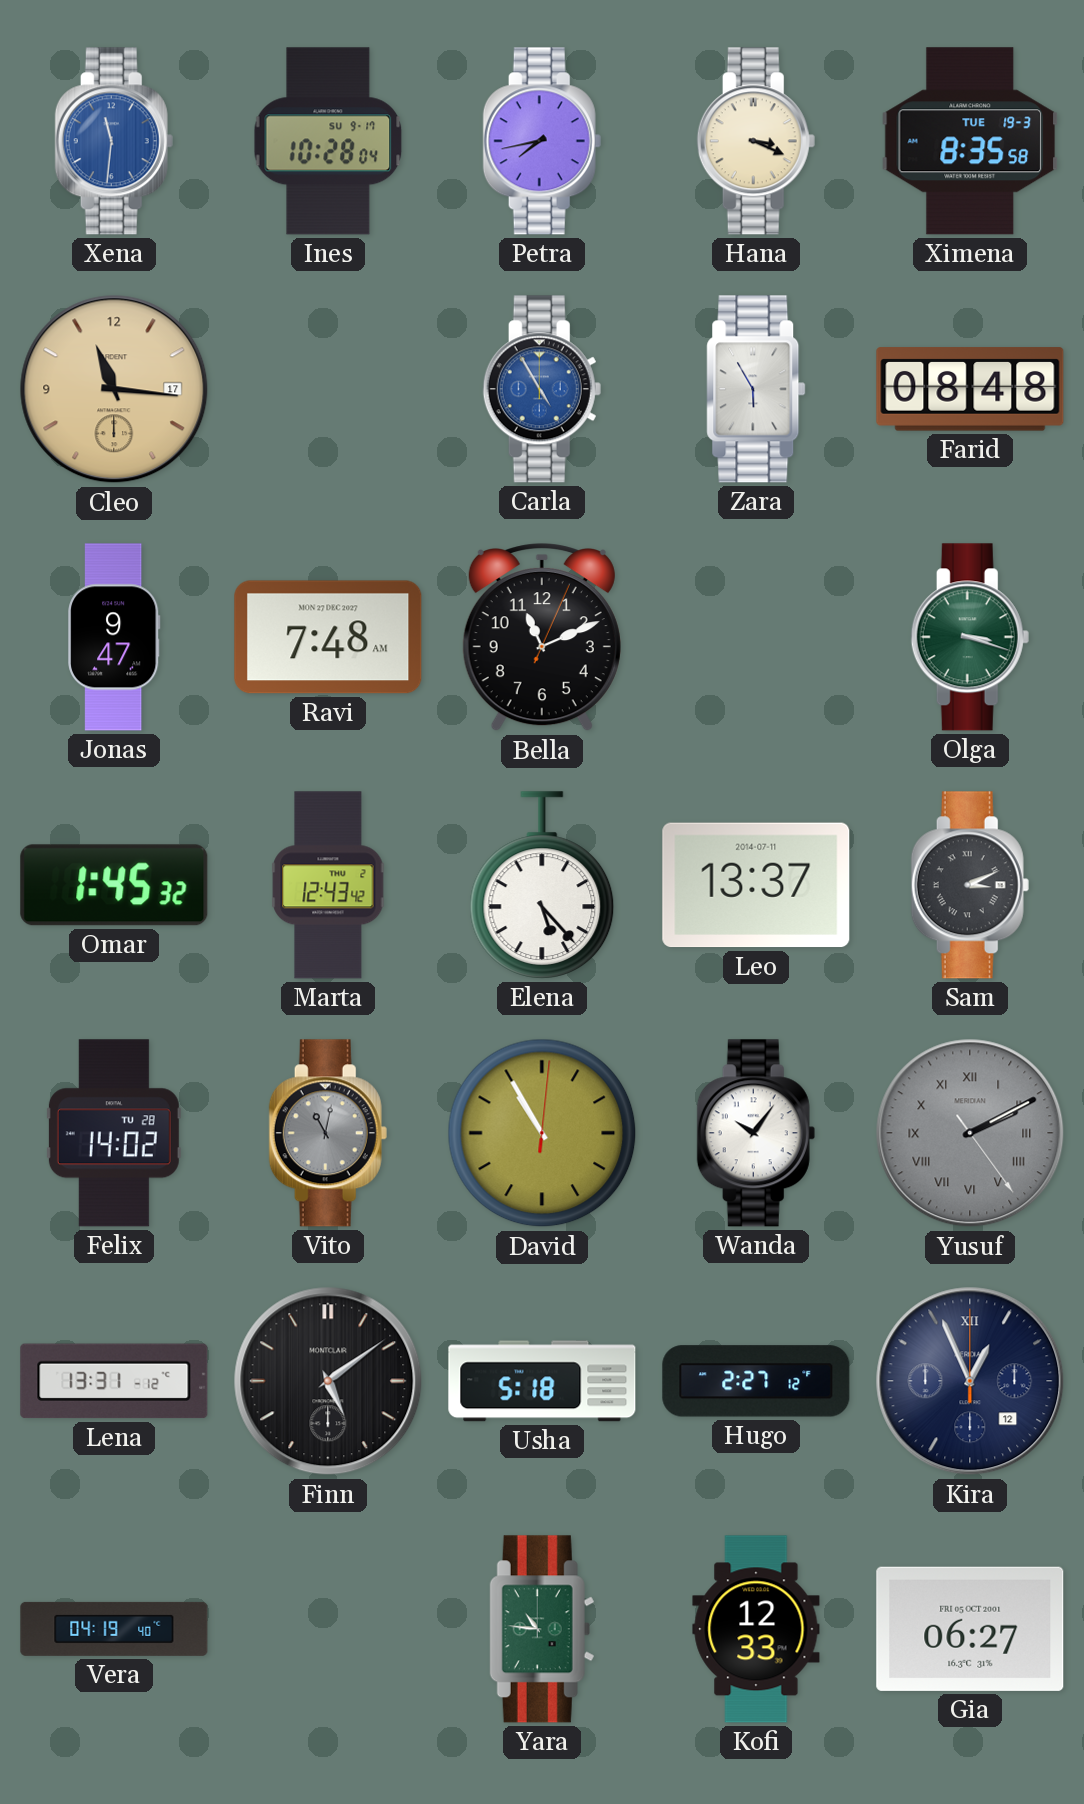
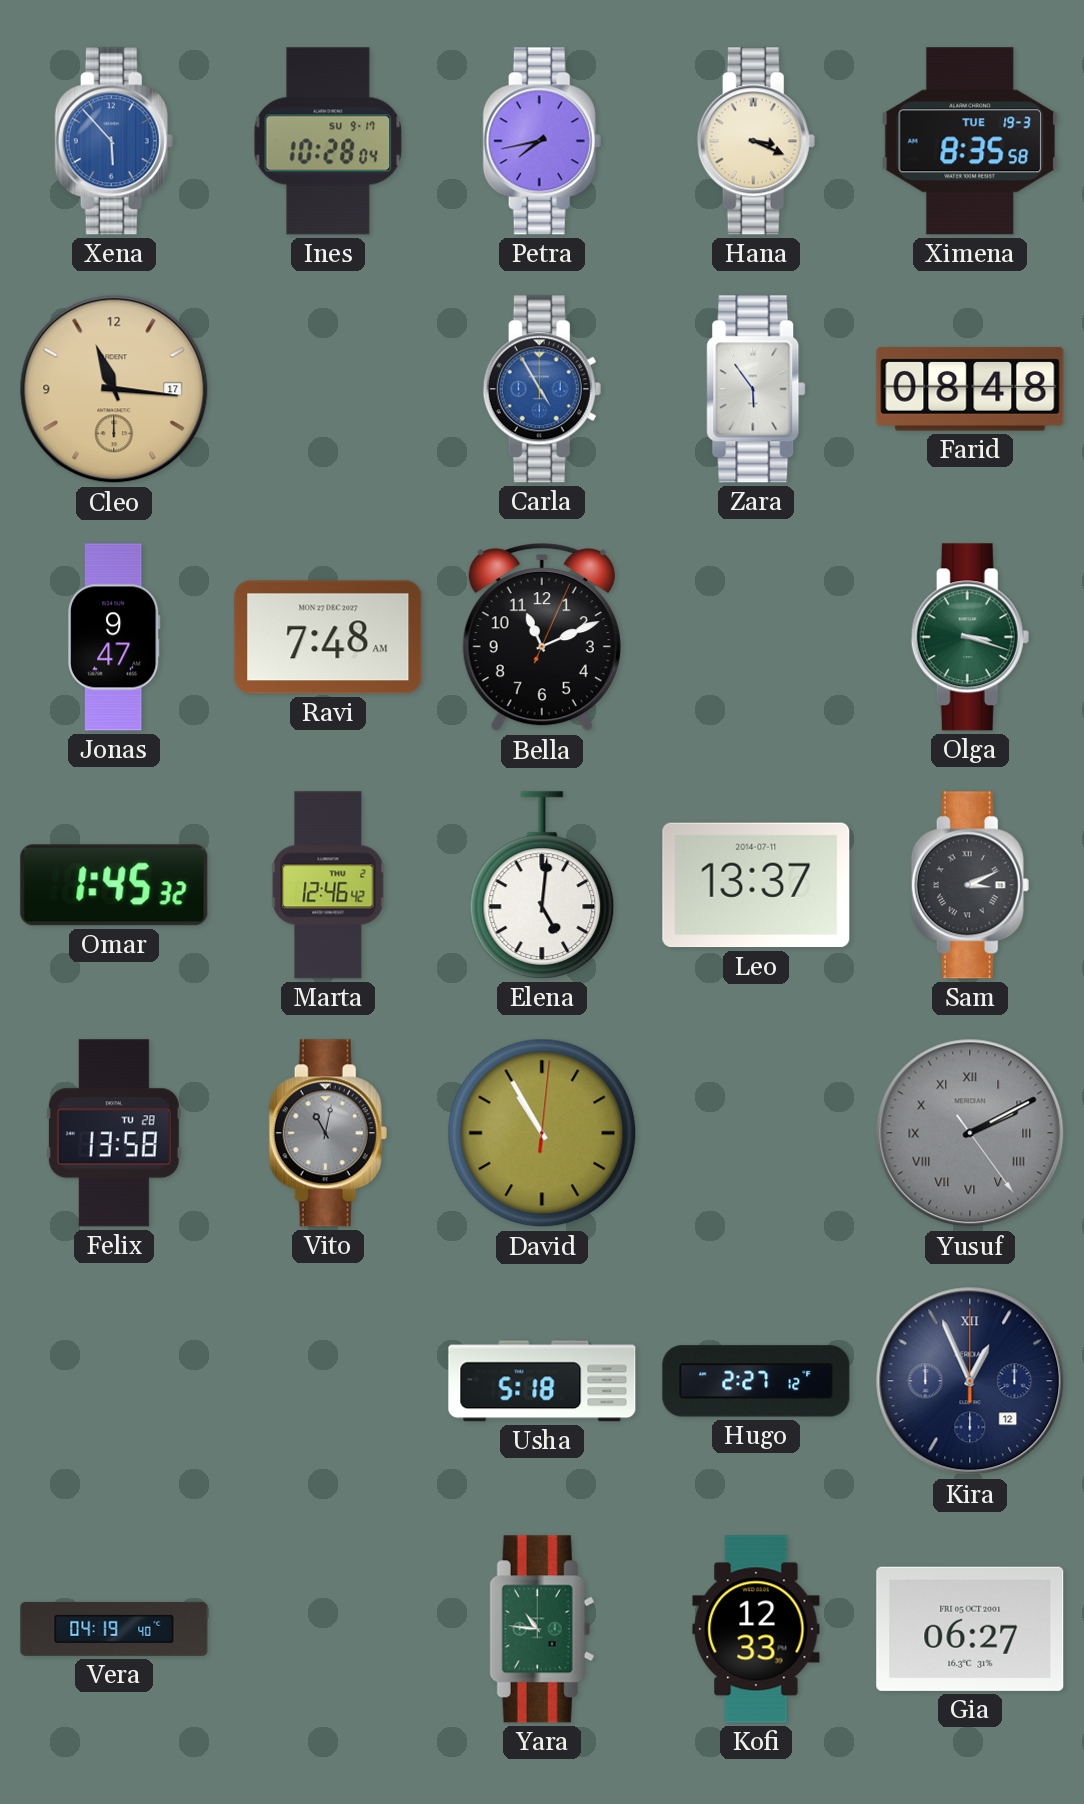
Xena: 11:31 -> 5:53 (114, 141)
Zara: 5:55 -> 5:54 (756, 389)
Marta: 12:43 -> 12:46 (328, 885)
Elena: 5:23 -> 5:01 (542, 885)
Felix: 14:02 -> 13:58 (114, 1133)
Wanda: 10:06 -> none (756, 1133)
Lena: 13:31 -> none (114, 1381)
Finn: 5:09 -> none (328, 1381)
